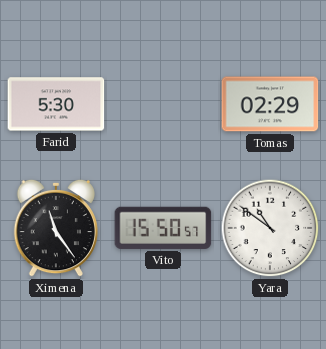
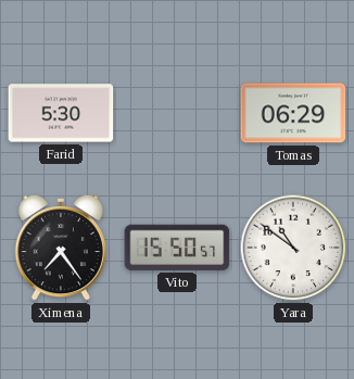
Tomas: 02:29 -> 06:29 (293, 113)
Ximena: 11:24 -> 7:24 (61, 248)
